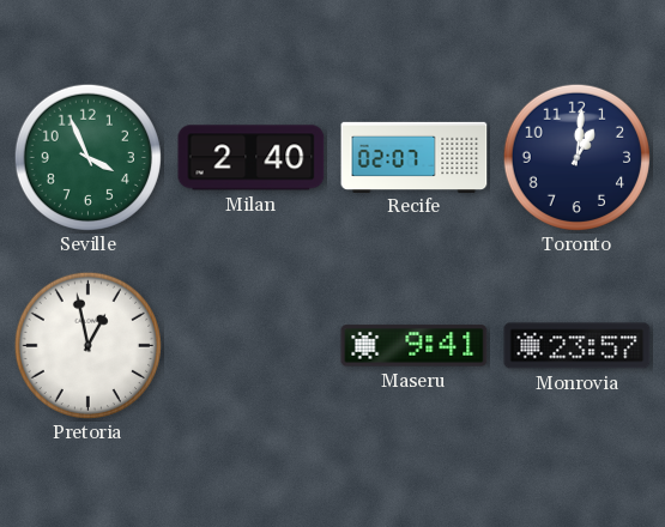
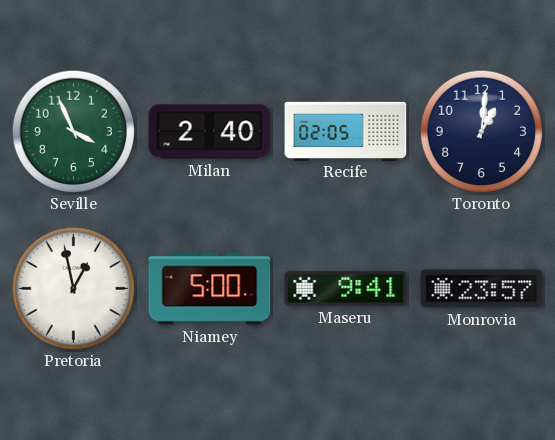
Recife: 02:07 -> 02:05 (346, 131)
Niamey: none -> 5:00 (210, 289)
